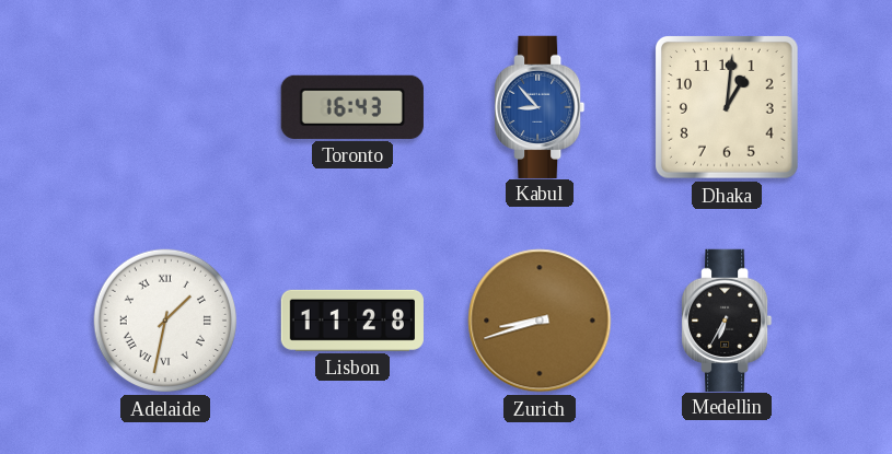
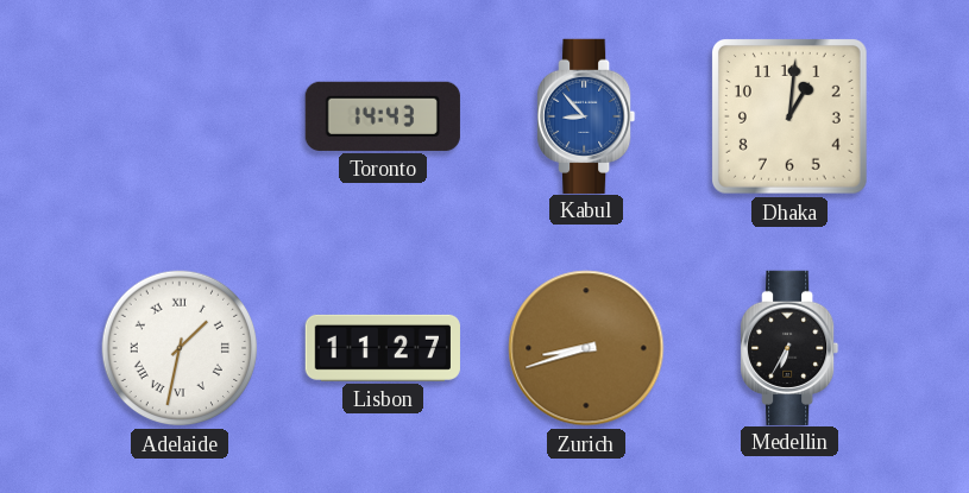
Toronto: 16:43 -> 14:43 (383, 116)
Lisbon: 11:28 -> 11:27 (383, 348)
